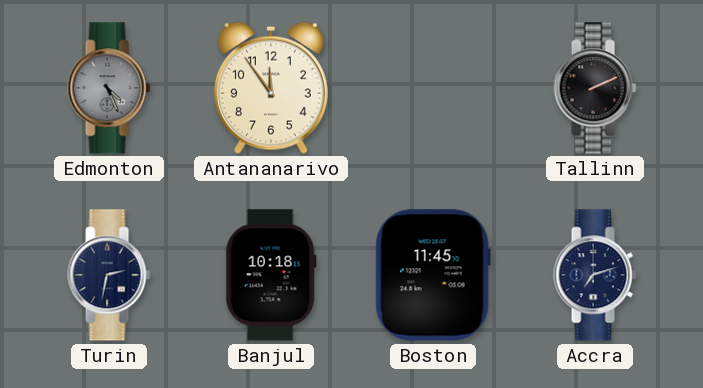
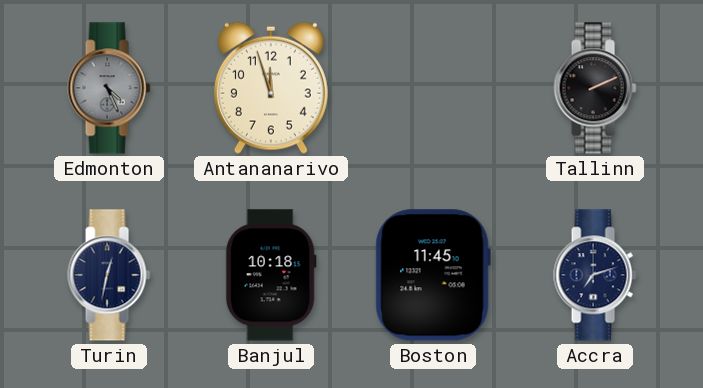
Antananarivo: 11:54 -> 11:57 (271, 88)
Turin: 2:32 -> 12:32 (109, 275)
